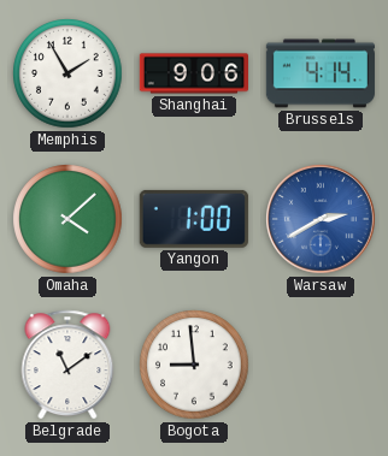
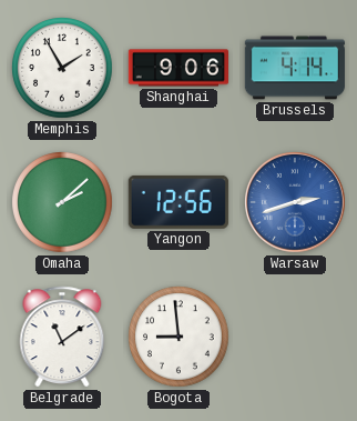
Omaha: 4:08 -> 2:08 (62, 202)
Yangon: 1:00 -> 12:56 (178, 202)
Warsaw: 2:40 -> 2:42 (296, 203)
